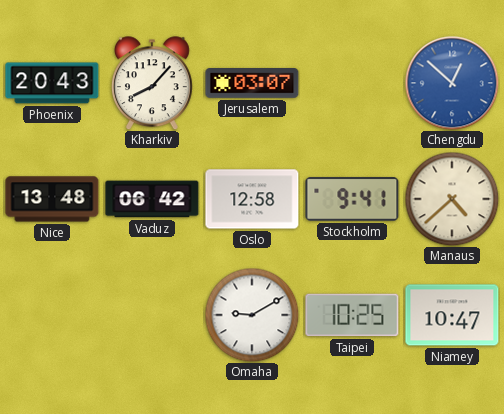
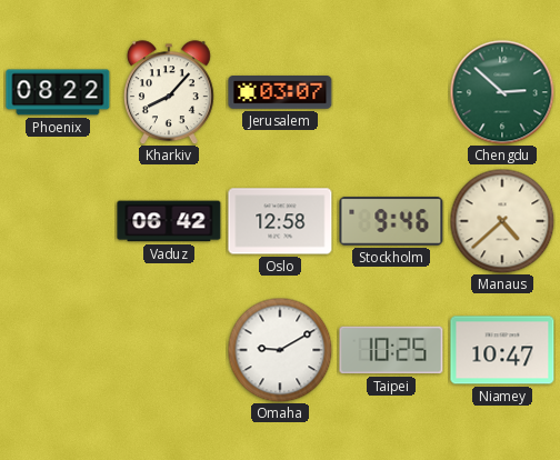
Phoenix: 20:43 -> 08:22 (58, 92)
Chengdu: 12:52 -> 2:52 (502, 92)
Chengdu dial: blue -> green (502, 92)
Nice: 13:48 -> none (52, 199)
Stockholm: 9:41 -> 9:46 (391, 221)
